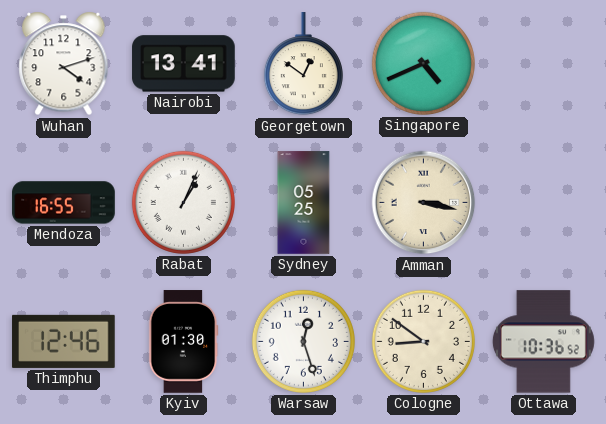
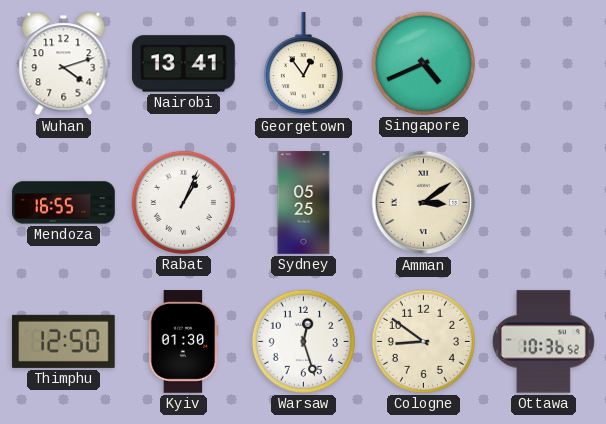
Georgetown: 12:51 -> 12:54 (303, 64)
Amman: 3:17 -> 3:09 (424, 203)
Thimphu: 12:46 -> 12:50 (64, 341)
